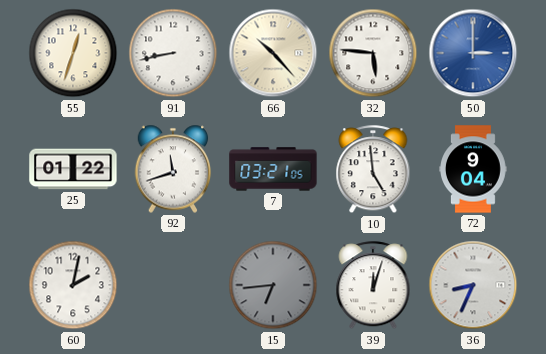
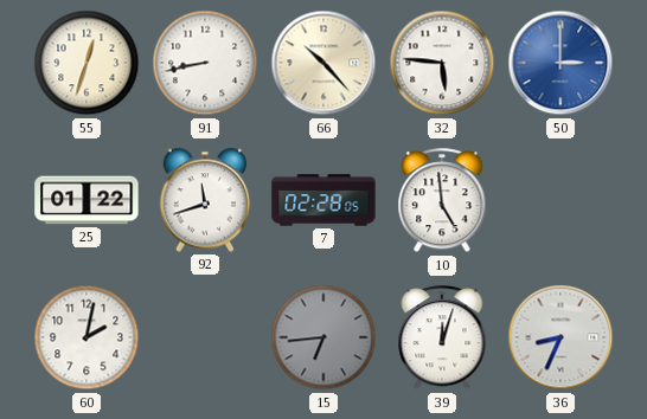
7: 03:21 -> 02:28 (323, 200)
72: 9:04 -> none (474, 169)
